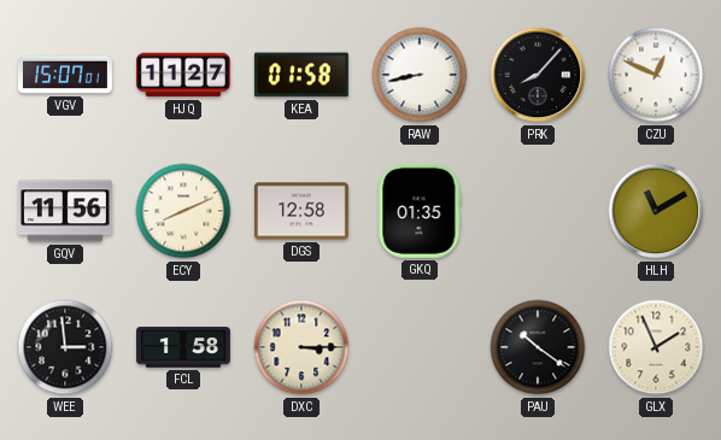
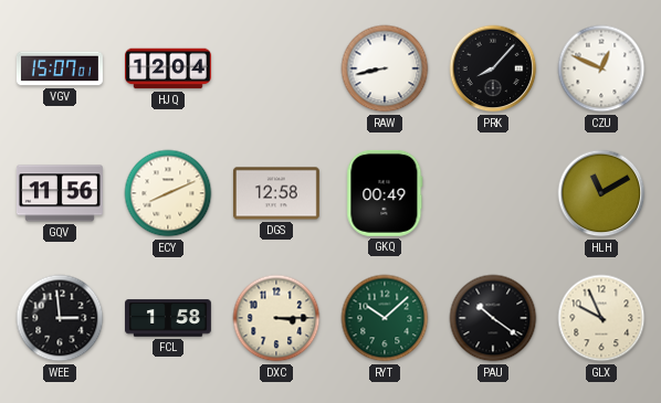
HJQ: 11:27 -> 12:04 (169, 68)
KEA: 01:58 -> none (301, 75)
GKQ: 01:35 -> 00:49 (385, 193)
RYT: none -> 10:08 (385, 318)
GLX: 1:56 -> 9:56 (601, 318)
